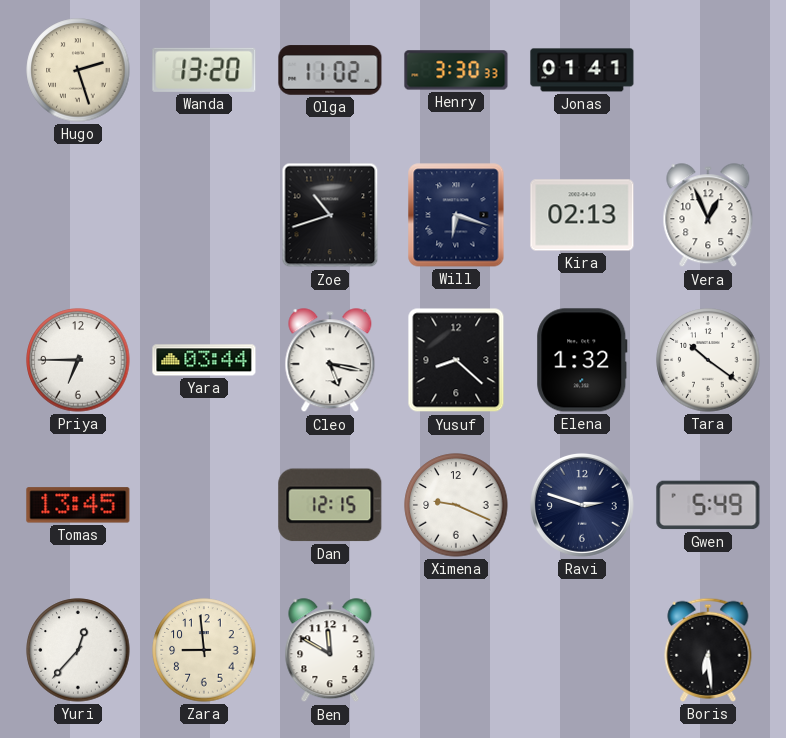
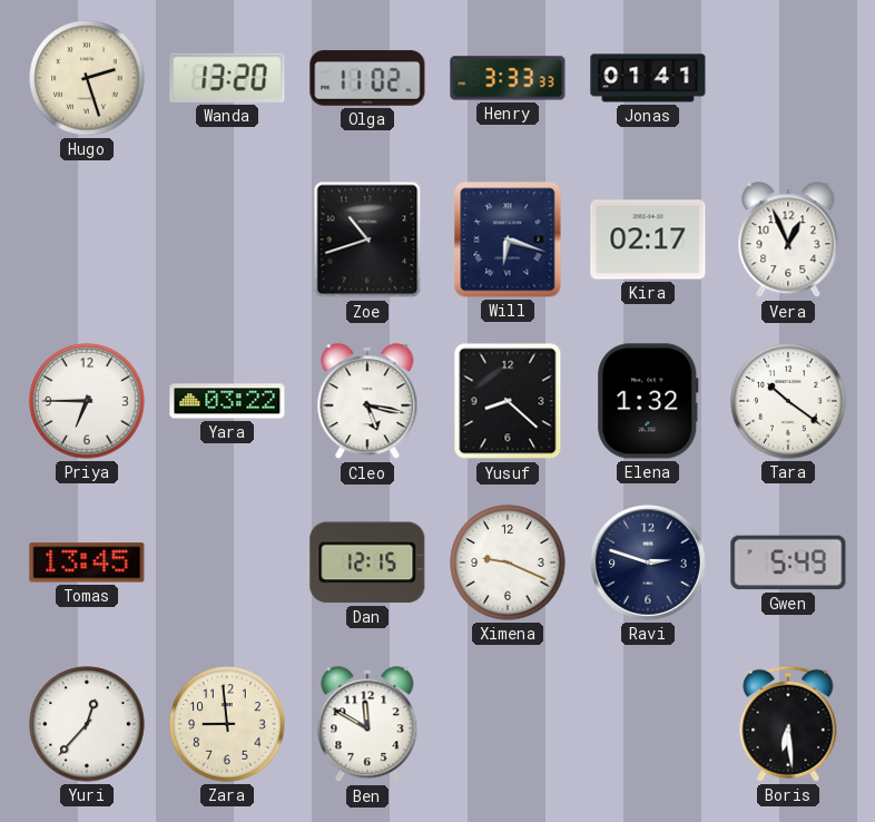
Henry: 3:30 -> 3:33 (508, 78)
Kira: 02:13 -> 02:17 (648, 239)
Yara: 03:44 -> 03:22 (227, 401)
